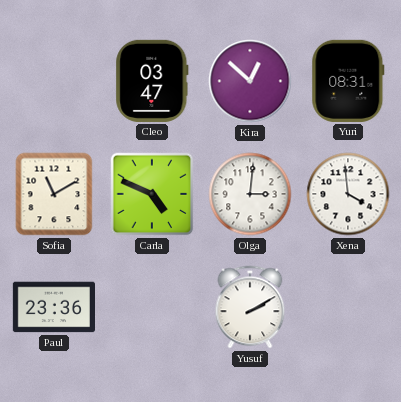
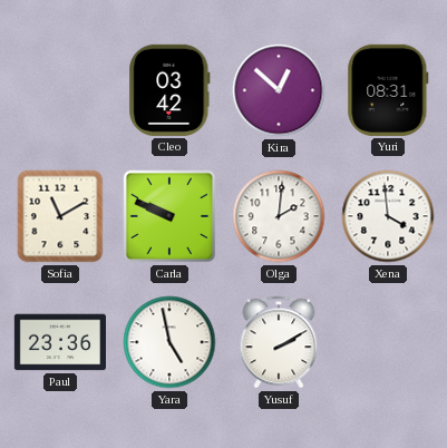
Cleo: 03:47 -> 03:42 (169, 90)
Carla: 4:49 -> 9:49 (169, 216)
Olga: 3:01 -> 2:01 (279, 216)
Yara: none -> 4:58 (169, 342)
